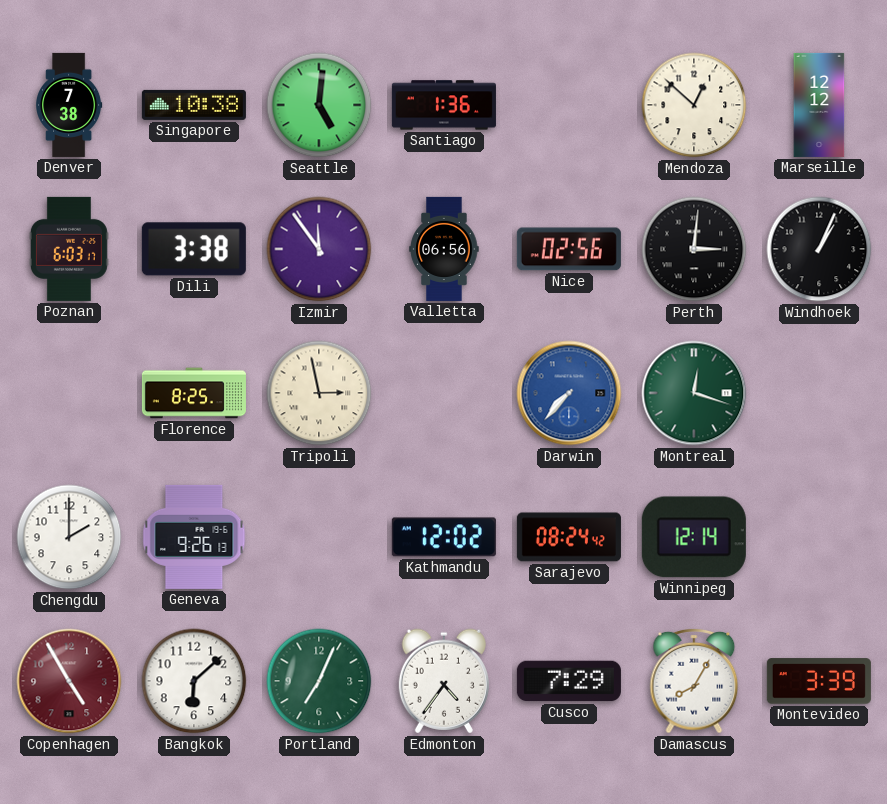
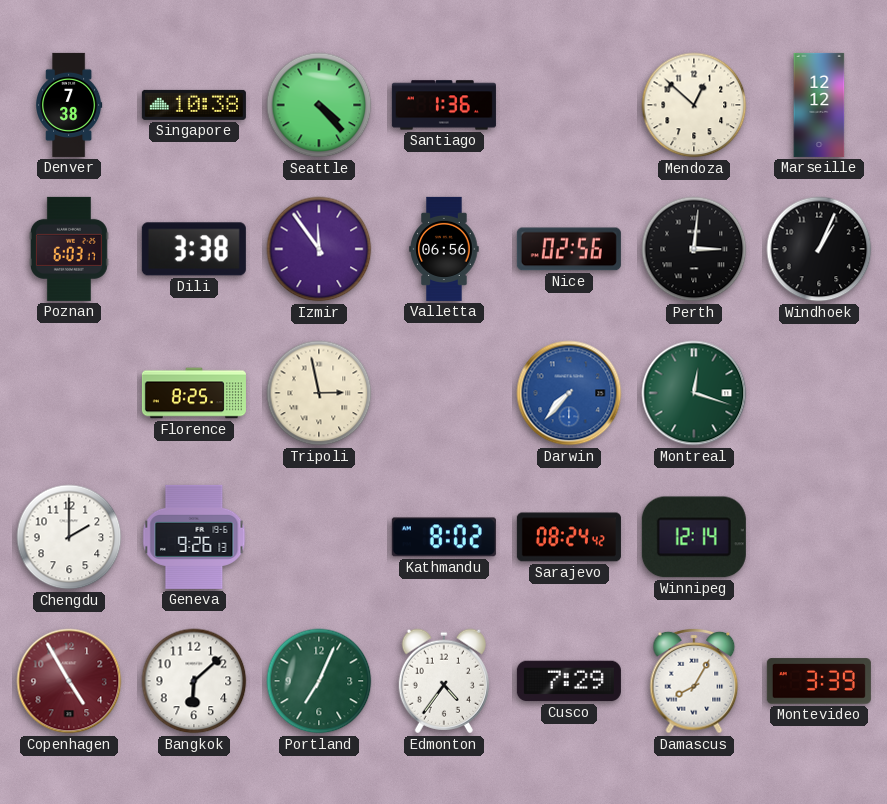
Seattle: 5:01 -> 4:23 (319, 105)
Kathmandu: 12:02 -> 8:02 (444, 537)
